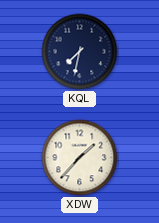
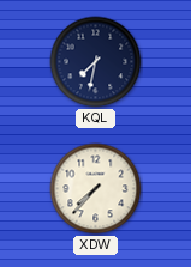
XDW: 1:37 -> 7:37 (96, 189)
